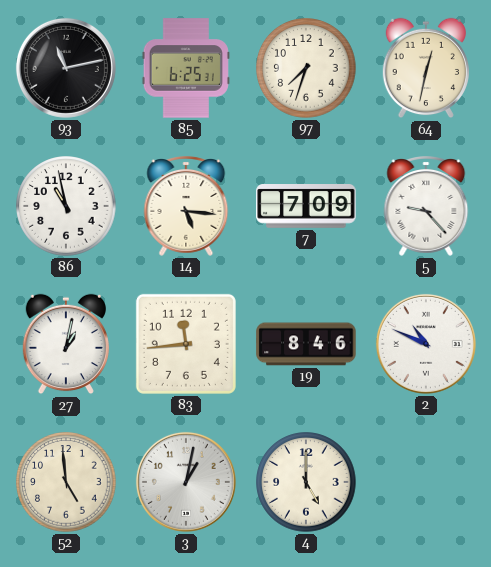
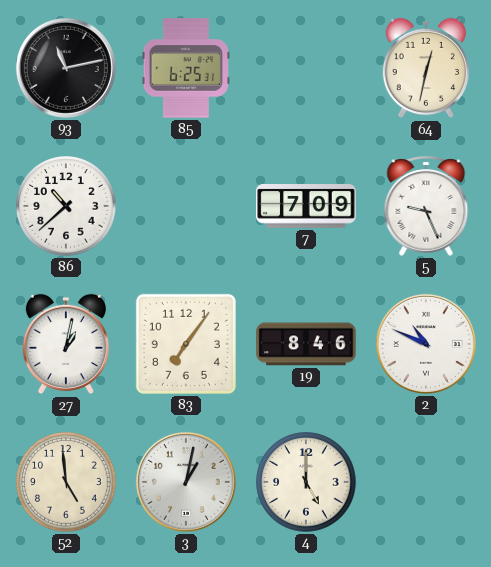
97: 7:33 -> none (306, 68)
86: 10:58 -> 10:38 (66, 206)
14: 5:16 -> none (186, 207)
5: 9:23 -> 9:26 (426, 207)
83: 11:44 -> 7:06 (186, 344)
